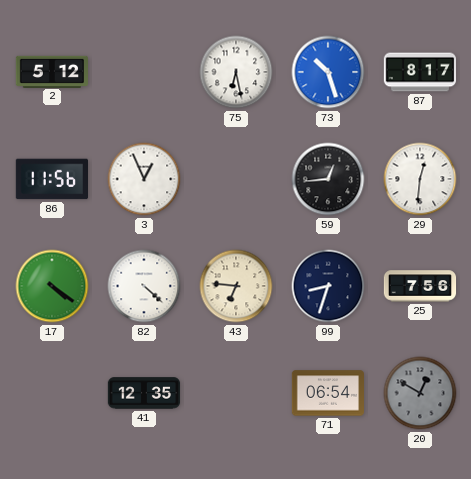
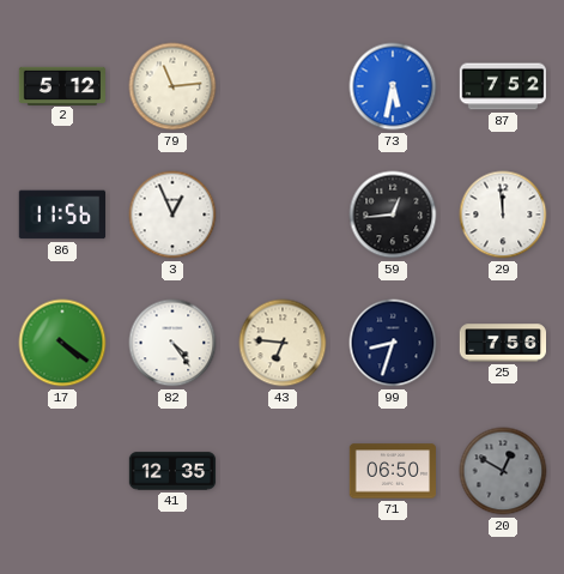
79: none -> 11:14 (172, 86)
75: 6:28 -> none (236, 72)
73: 10:27 -> 5:32 (393, 86)
87: 8:17 -> 7:52 (503, 86)
29: 12:31 -> 11:59 (503, 215)
82: 4:22 -> 4:24 (172, 343)
71: 06:54 -> 06:50 (392, 471)
